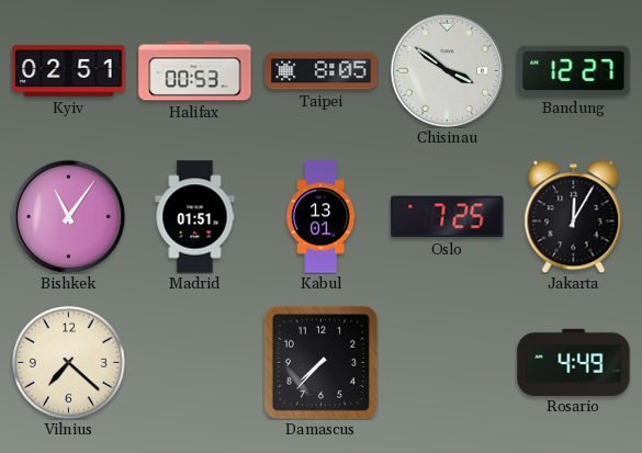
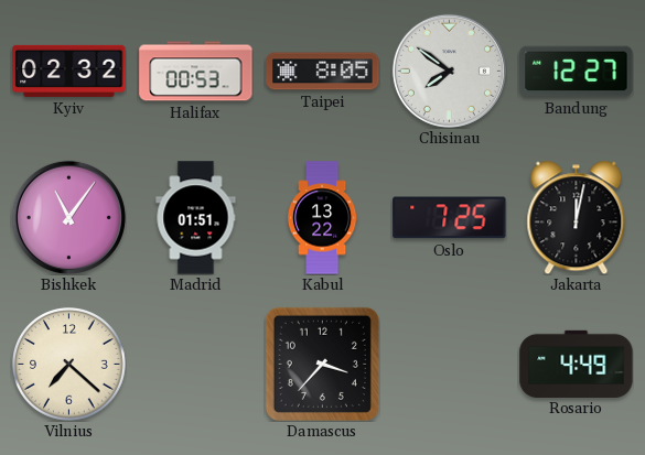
Kyiv: 02:51 -> 02:32 (69, 71)
Chisinau: 3:51 -> 7:51 (449, 71)
Kabul: 13:01 -> 13:22 (322, 218)
Jakarta: 12:05 -> 12:02 (577, 217)
Damascus: 7:37 -> 3:37 (322, 364)
